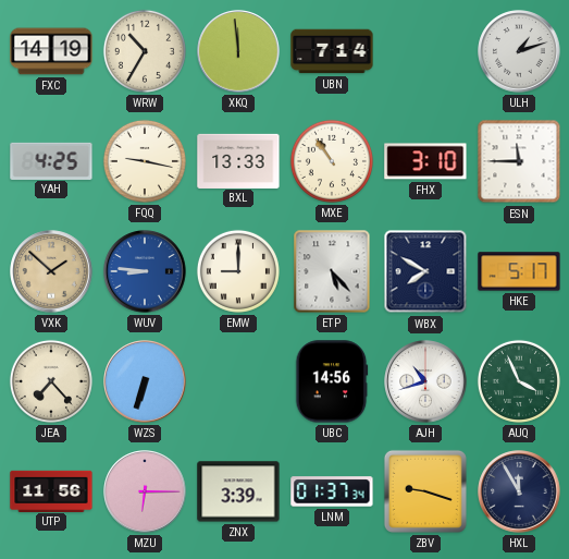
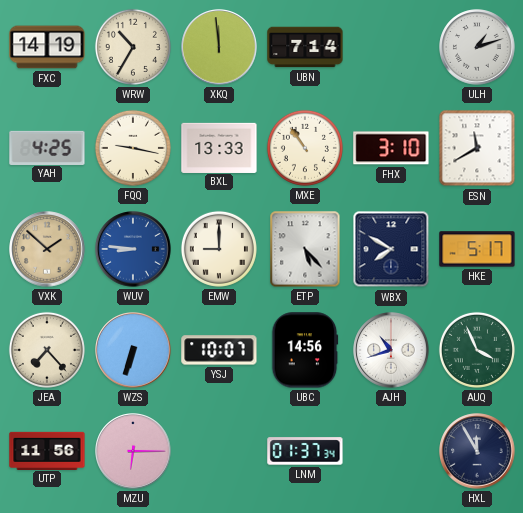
ESN: 11:45 -> 11:40 (477, 148)
YSJ: none -> 10:07 (219, 350)
ZNX: 3:39 -> none (238, 491)
ZBV: 9:18 -> none (425, 491)
